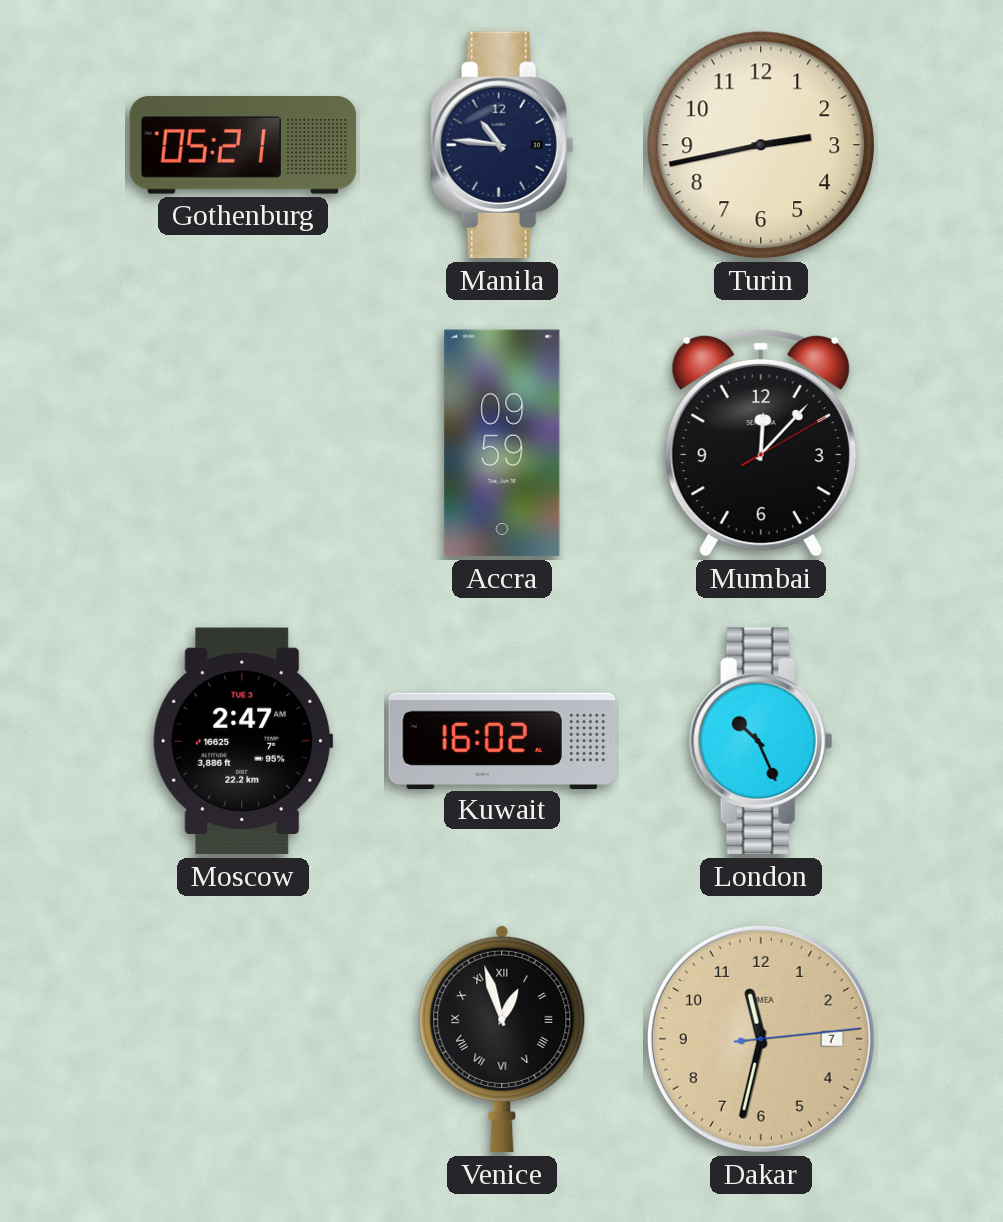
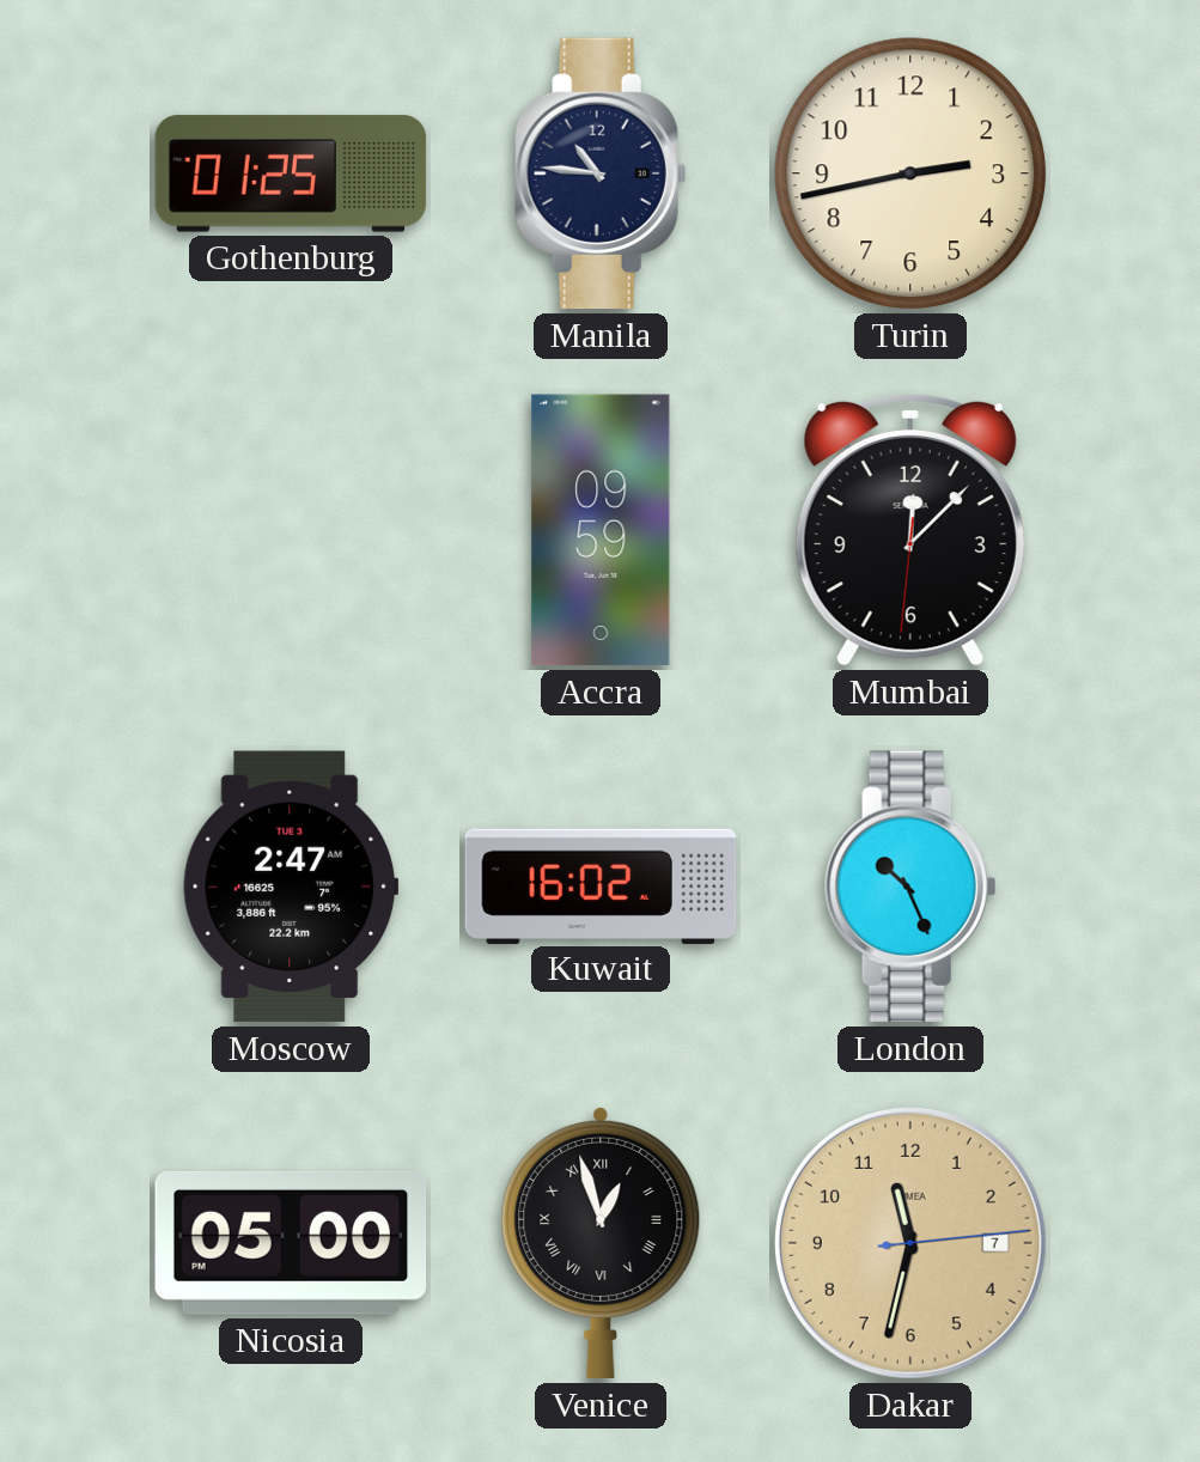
Gothenburg: 05:21 -> 01:25 (291, 173)
Mumbai: 12:07:10 -> 12:07:31 (910, 530)
Nicosia: none -> 05:00 (291, 1243)
